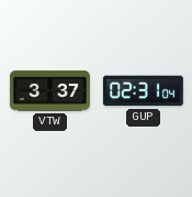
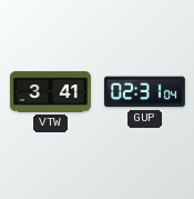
VTW: 3:37 -> 3:41 (50, 92)
